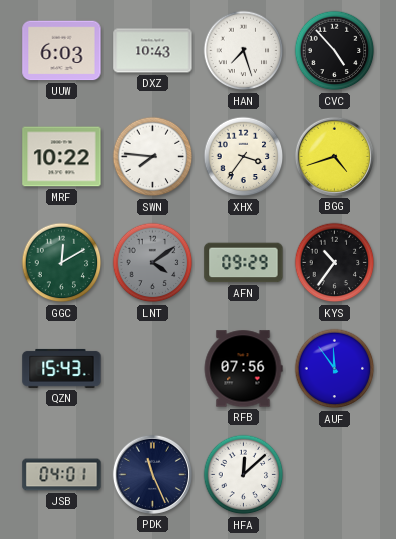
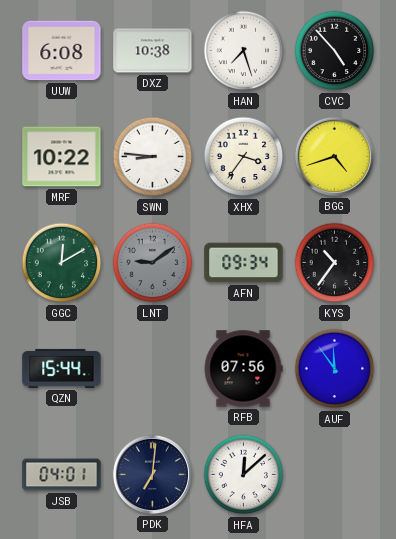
UUW: 6:03 -> 6:08 (62, 51)
DXZ: 10:43 -> 10:38 (153, 51)
SWN: 7:46 -> 8:46 (153, 157)
LNT: 4:09 -> 9:09 (153, 263)
AFN: 09:29 -> 09:34 (244, 263)
QZN: 15:43 -> 15:44 (62, 368)
PDK: 11:26 -> 7:01 (152, 474)
